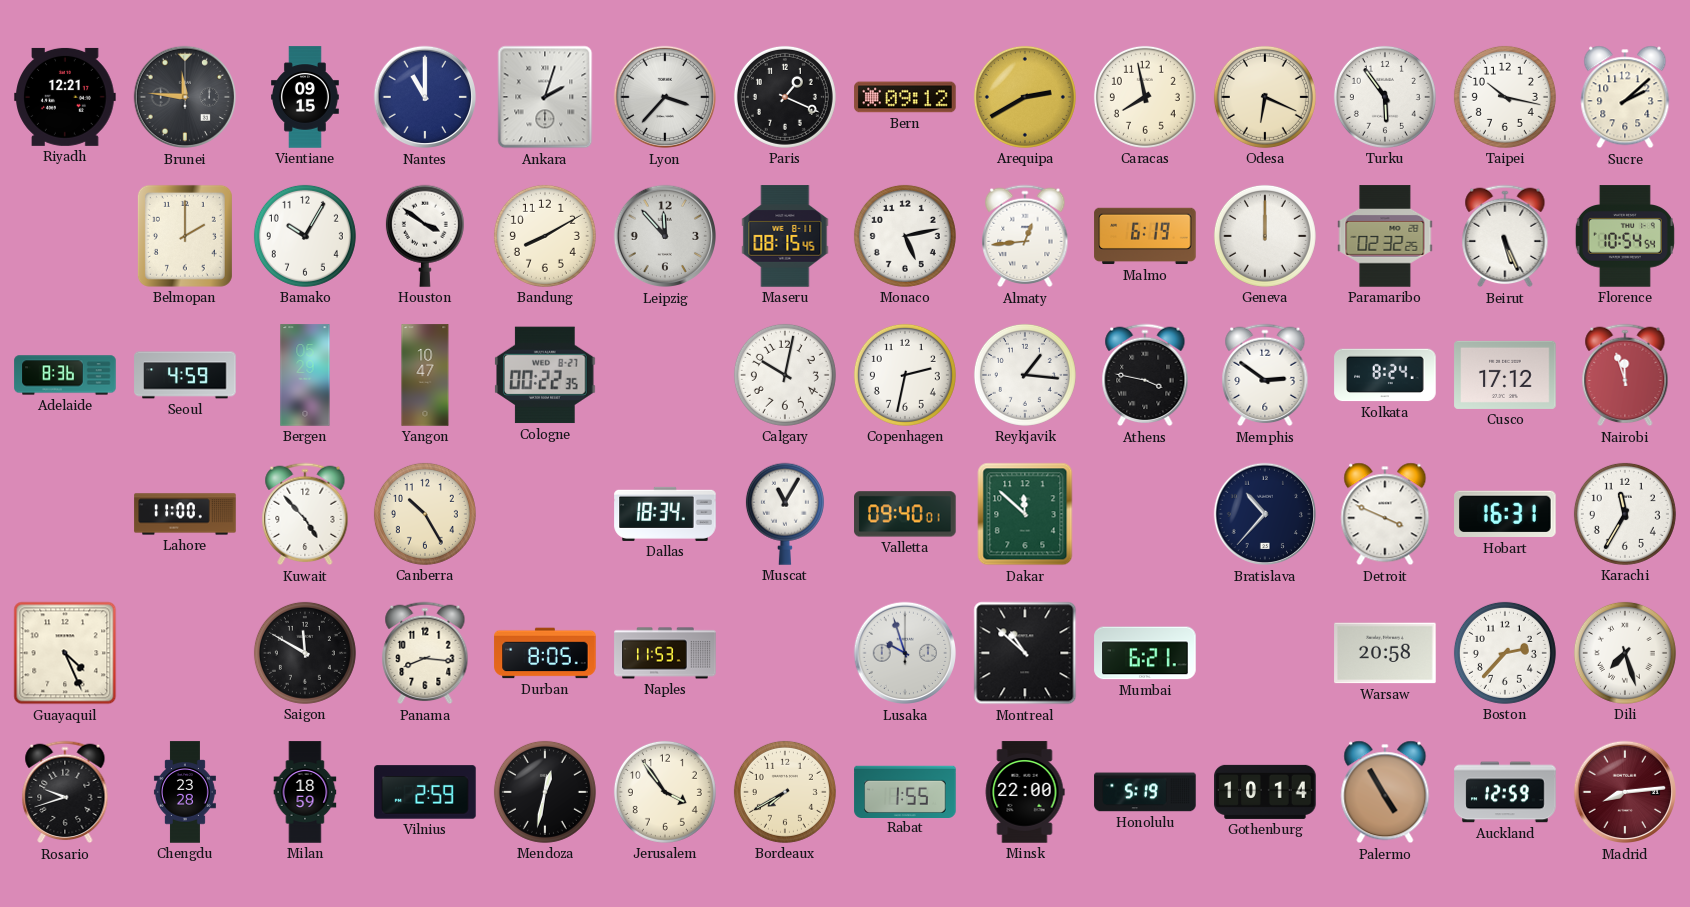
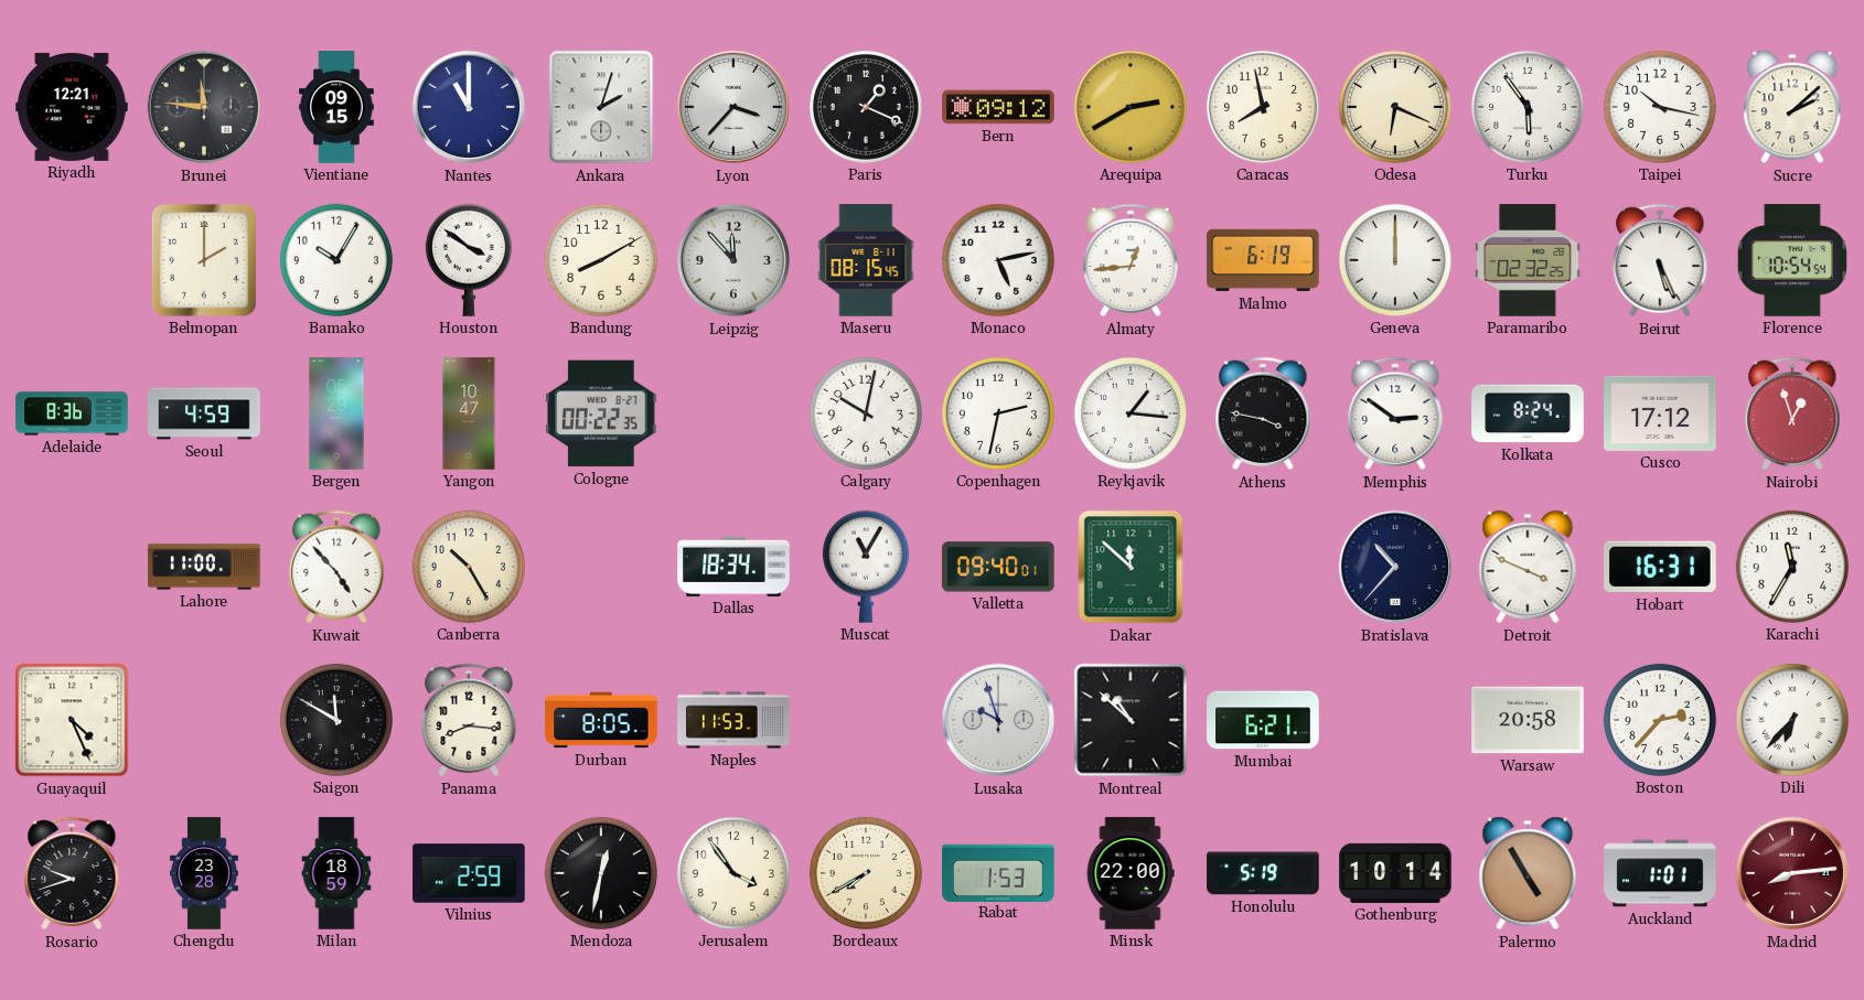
Nairobi: 11:57 -> 12:57 (1792, 413)
Dili: 7:27 -> 6:37 (1792, 720)
Rabat: 1:55 -> 1:53 (998, 872)
Auckland: 12:59 -> 1:01 (1660, 873)
